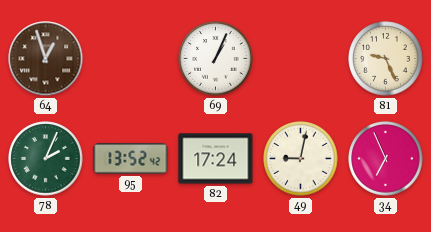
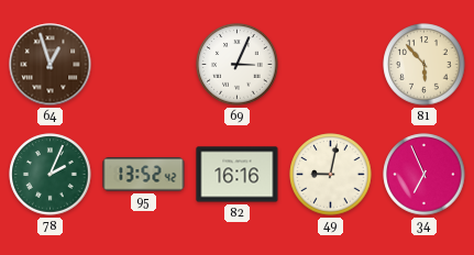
69: 1:04 -> 3:04 (238, 65)
81: 9:26 -> 5:53 (425, 65)
82: 17:24 -> 16:16 (238, 175)
